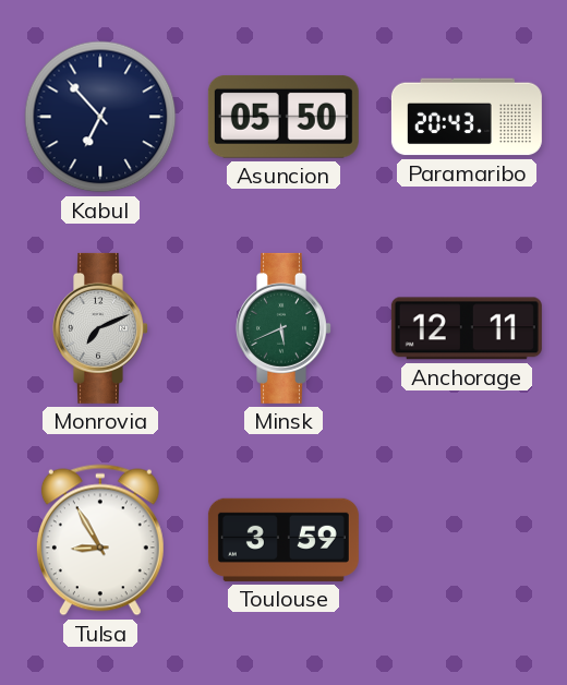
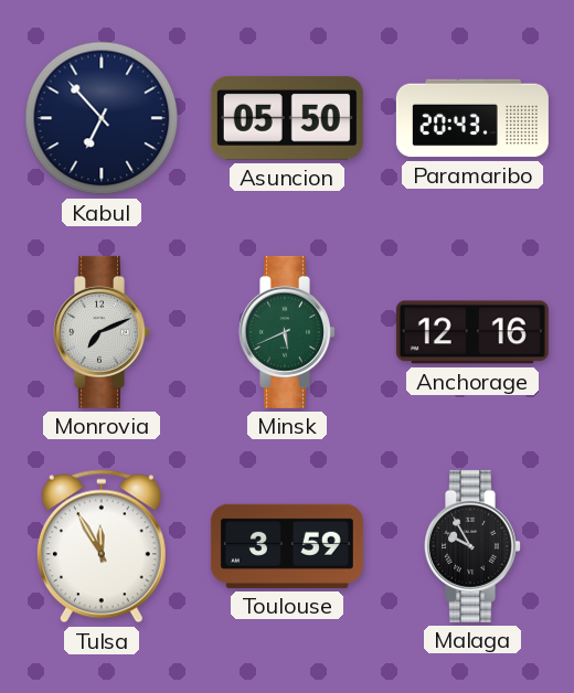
Anchorage: 12:11 -> 12:16 (472, 332)
Tulsa: 8:55 -> 11:55 (102, 546)
Malaga: none -> 9:55 (474, 546)
